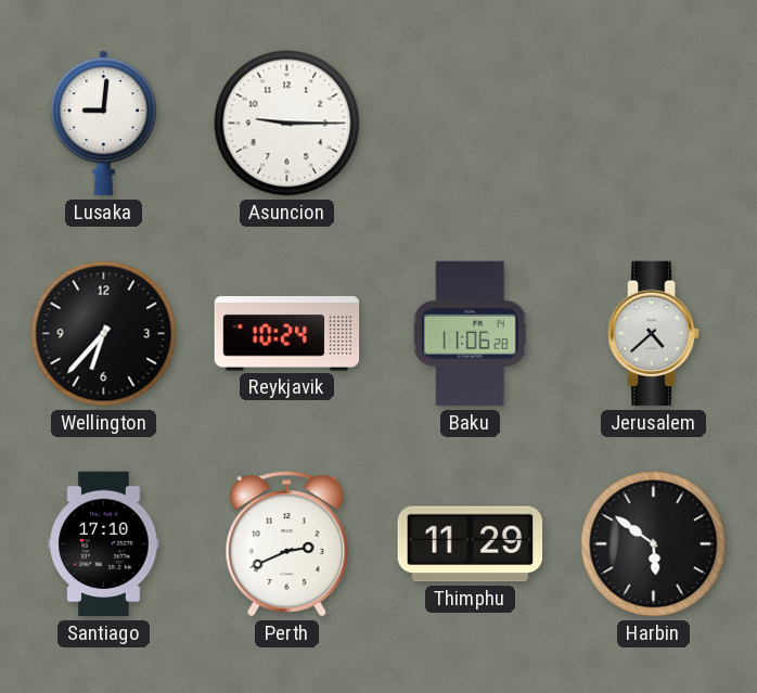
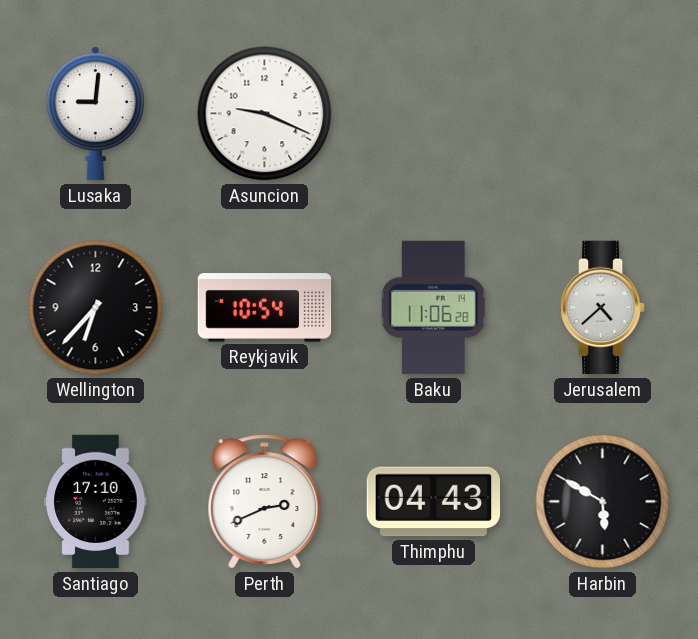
Asuncion: 9:15 -> 9:19 (265, 114)
Reykjavik: 10:24 -> 10:54 (265, 308)
Thimphu: 11:29 -> 04:43 (434, 502)
Harbin: 5:51 -> 5:50 (603, 502)
